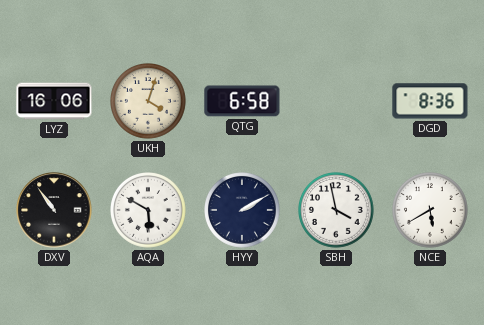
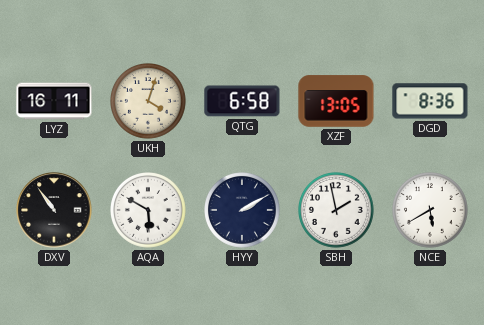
LYZ: 16:06 -> 16:11 (54, 101)
XZF: none -> 13:05 (336, 101)
SBH: 3:58 -> 1:58 (337, 211)
